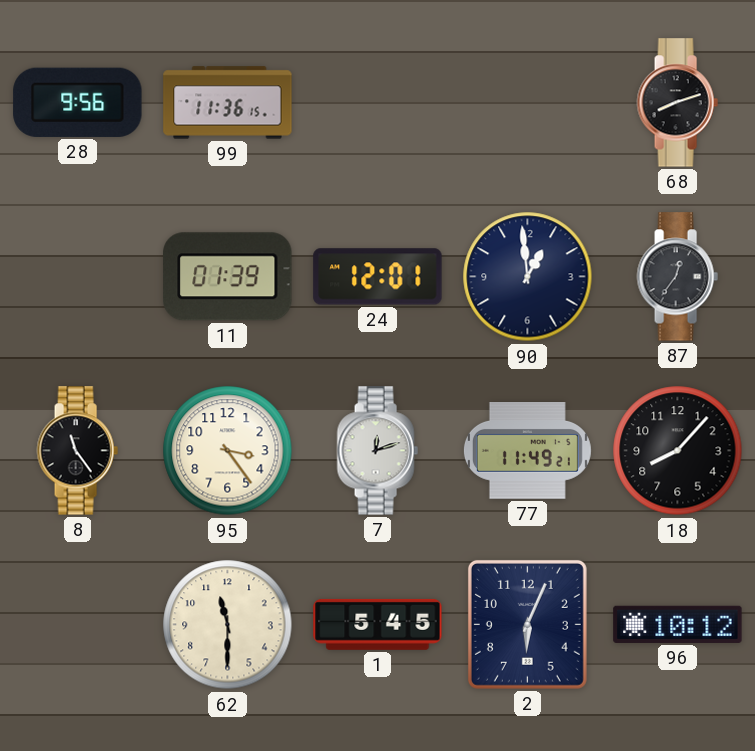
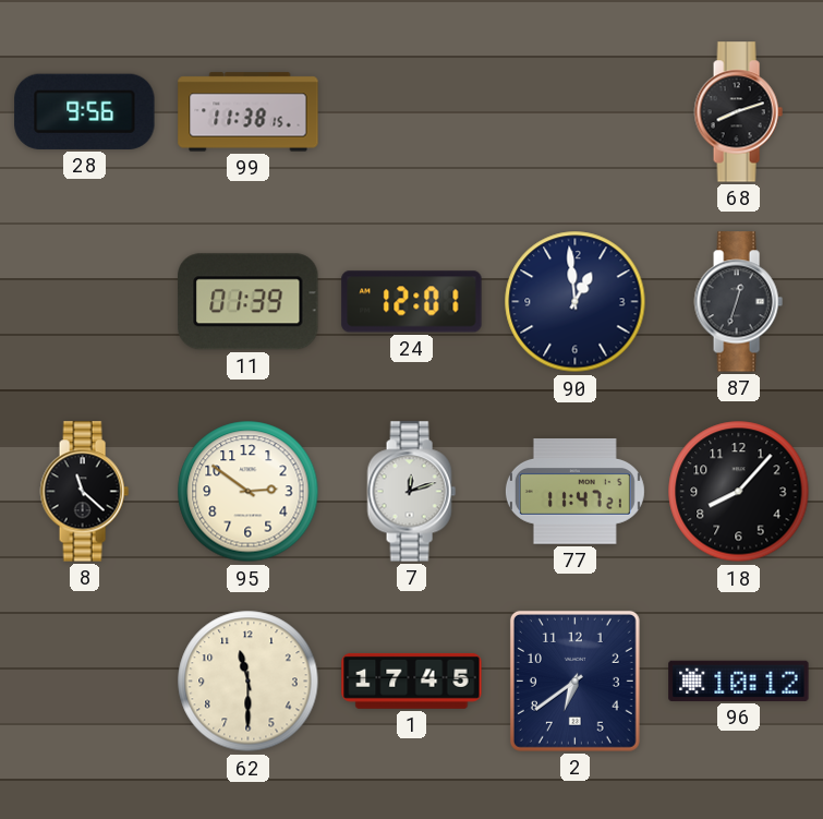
99: 11:36 -> 11:38 (249, 112)
87: 12:36 -> 12:33 (738, 302)
8: 11:24 -> 11:22 (84, 492)
95: 3:24 -> 2:51 (249, 492)
77: 11:49 -> 11:47 (574, 492)
1: 5:45 -> 17:45 (412, 681)
2: 6:04 -> 6:39 (574, 681)
